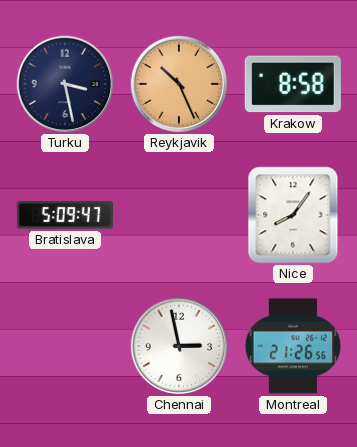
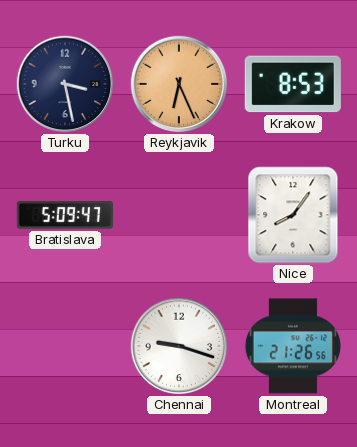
Reykjavik: 10:26 -> 6:26 (179, 84)
Krakow: 8:58 -> 8:53 (293, 84)
Chennai: 2:58 -> 9:18 (179, 346)
